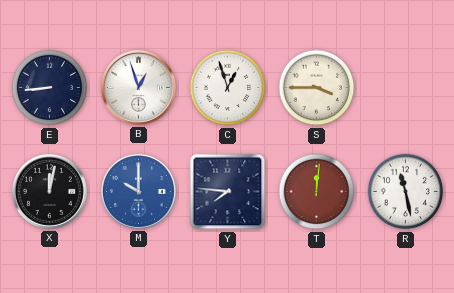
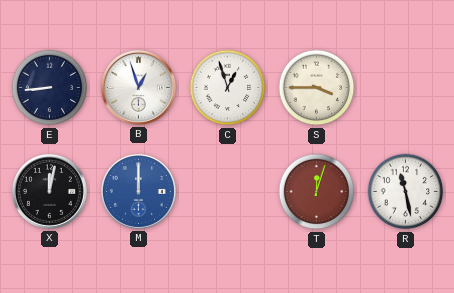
M: 10:00 -> 12:00 (138, 191)
Y: 7:46 -> none (228, 192)
T: 12:01 -> 12:03 (317, 192)
